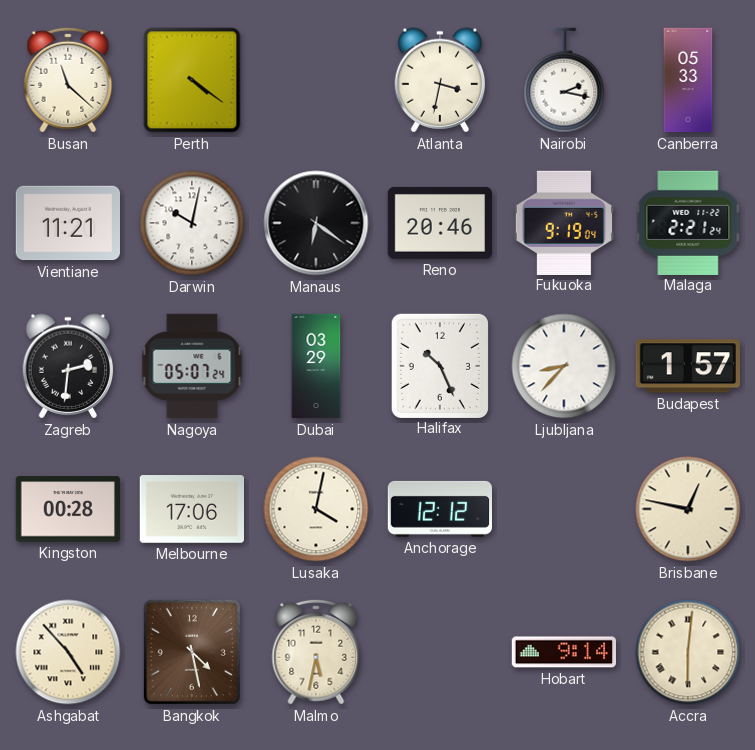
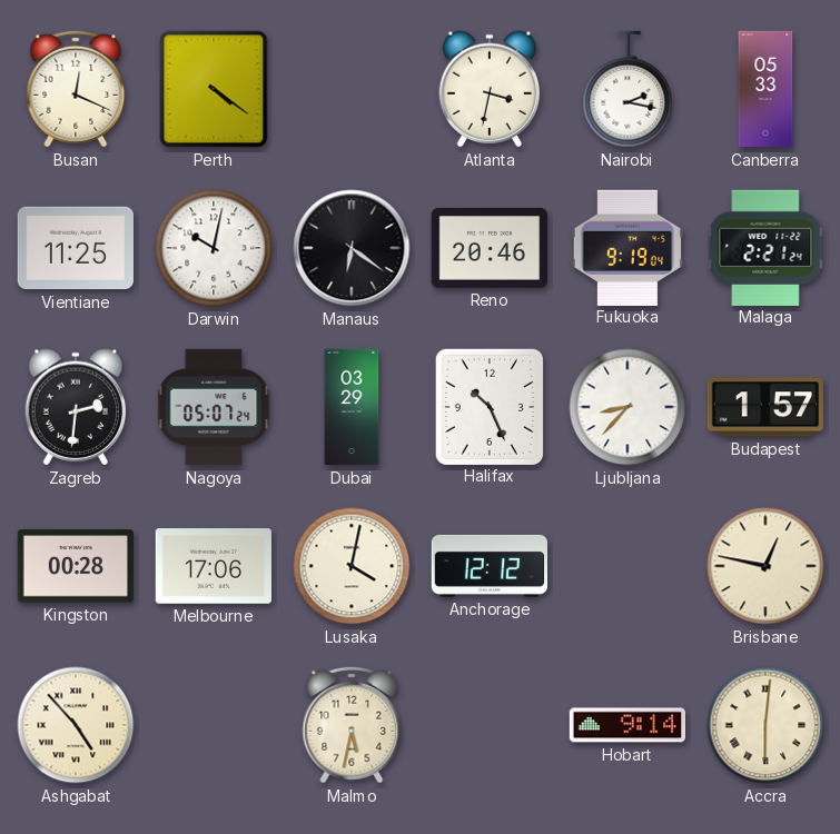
Busan: 11:22 -> 12:19 (76, 89)
Vientiane: 11:21 -> 11:25 (75, 248)
Bangkok: 4:28 -> none (192, 652)
